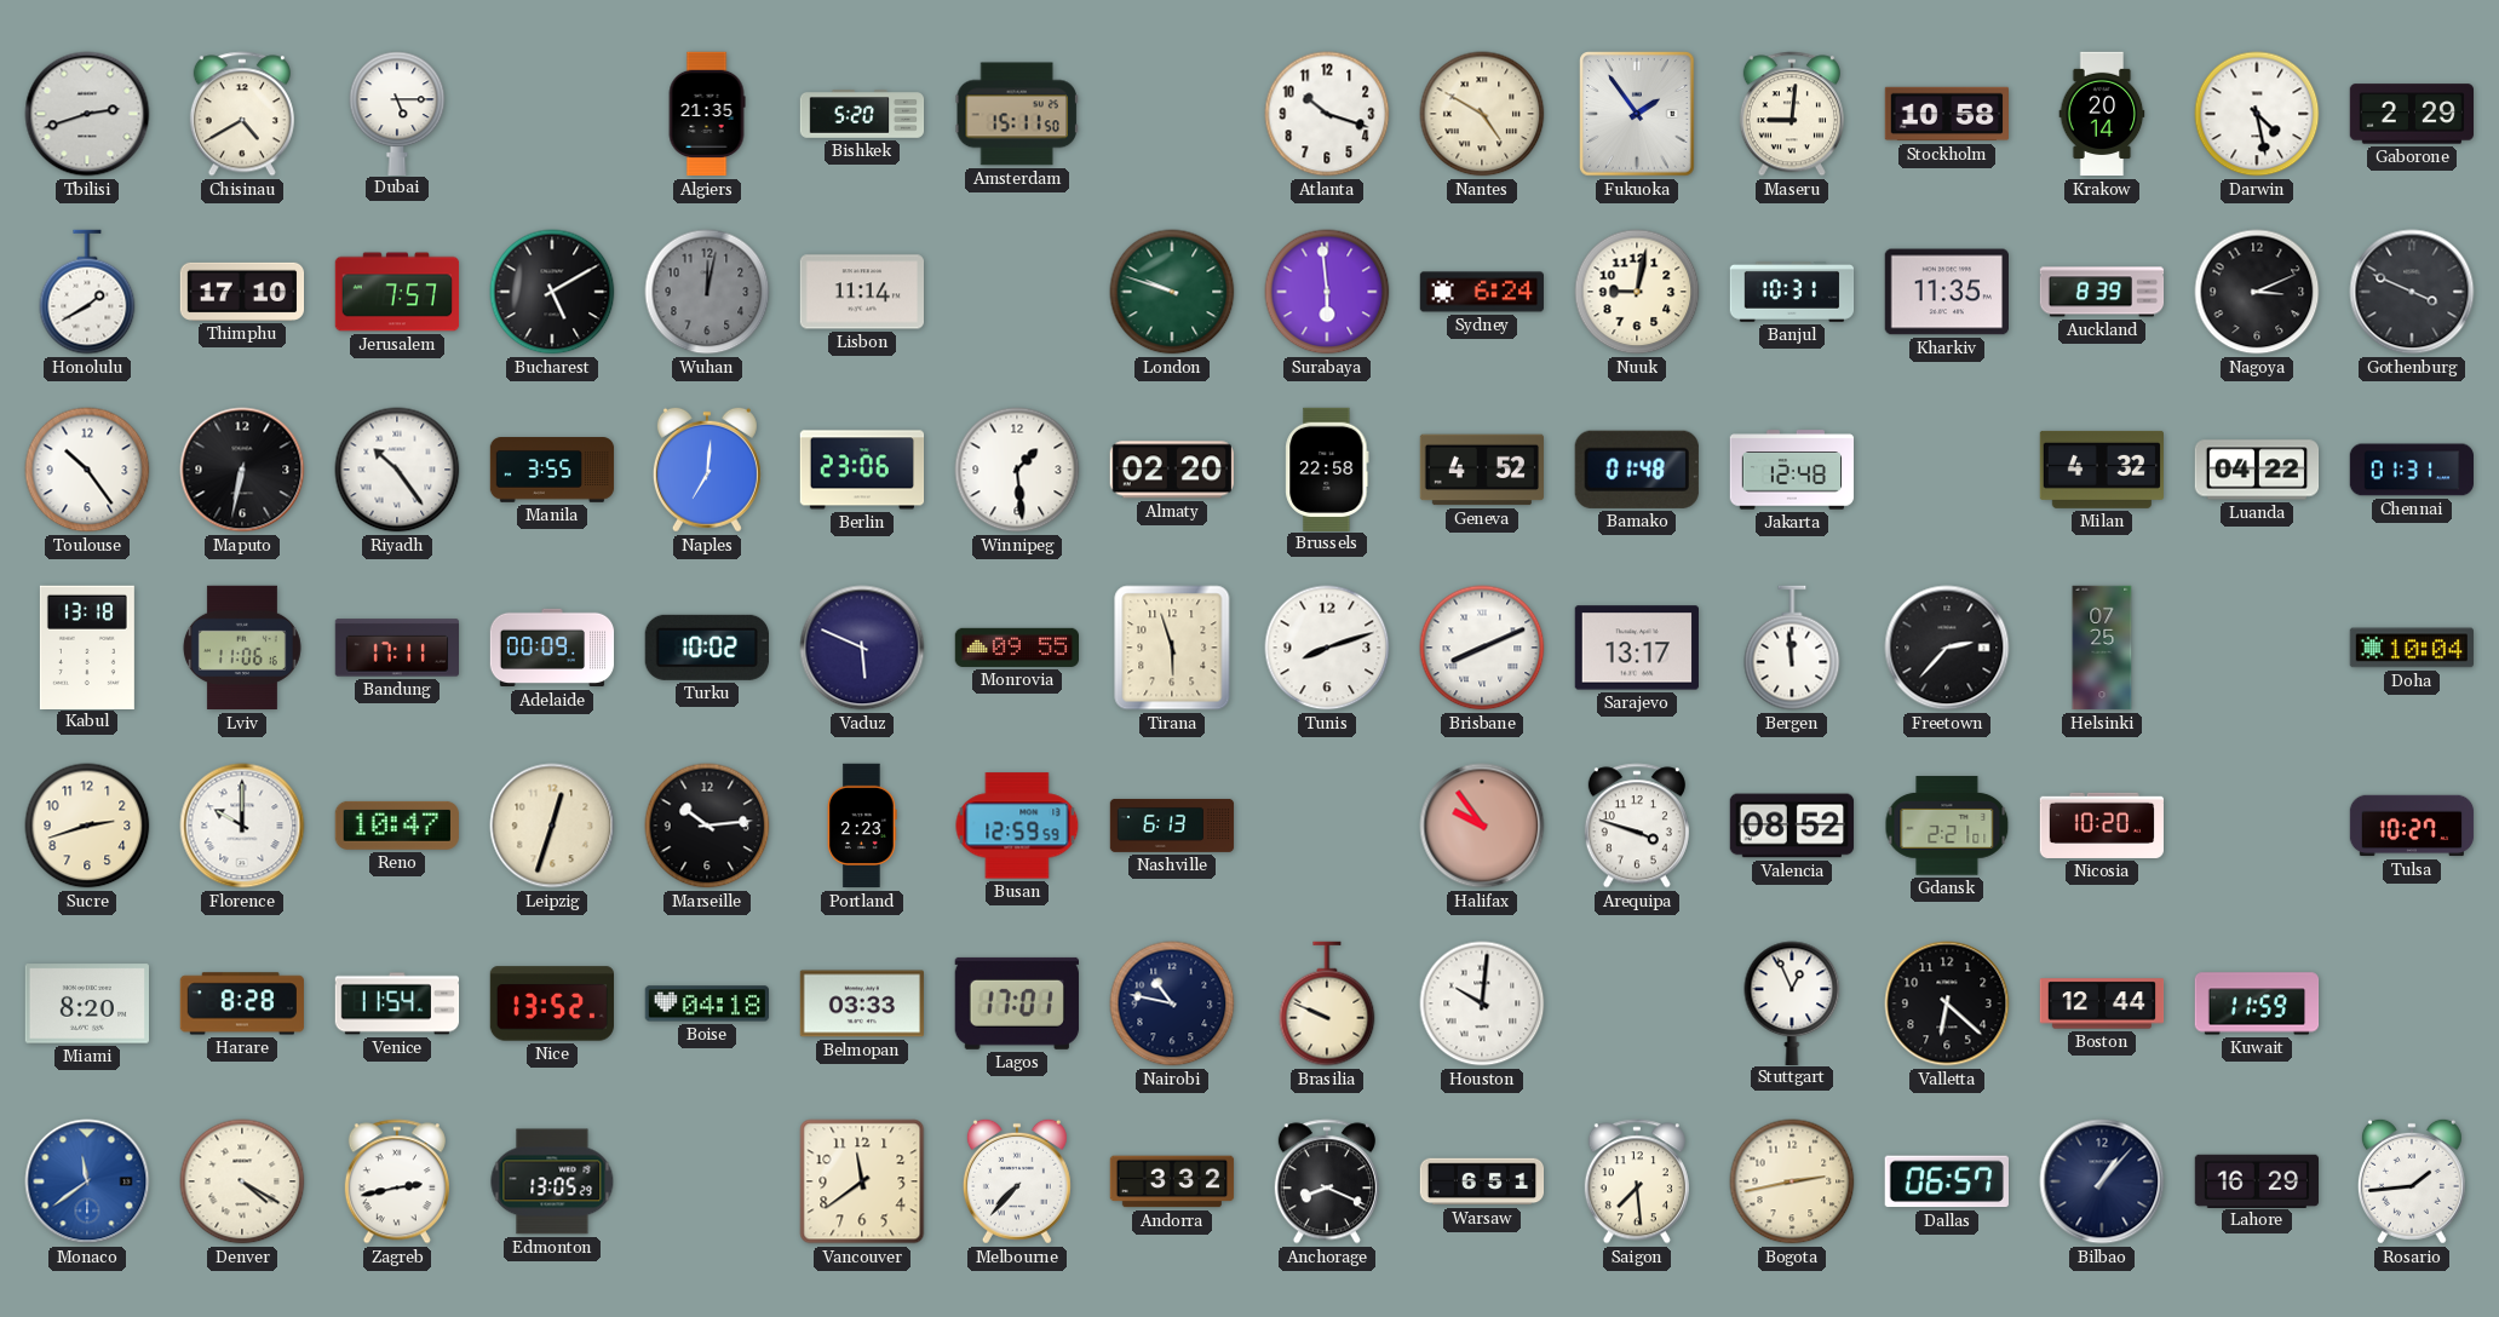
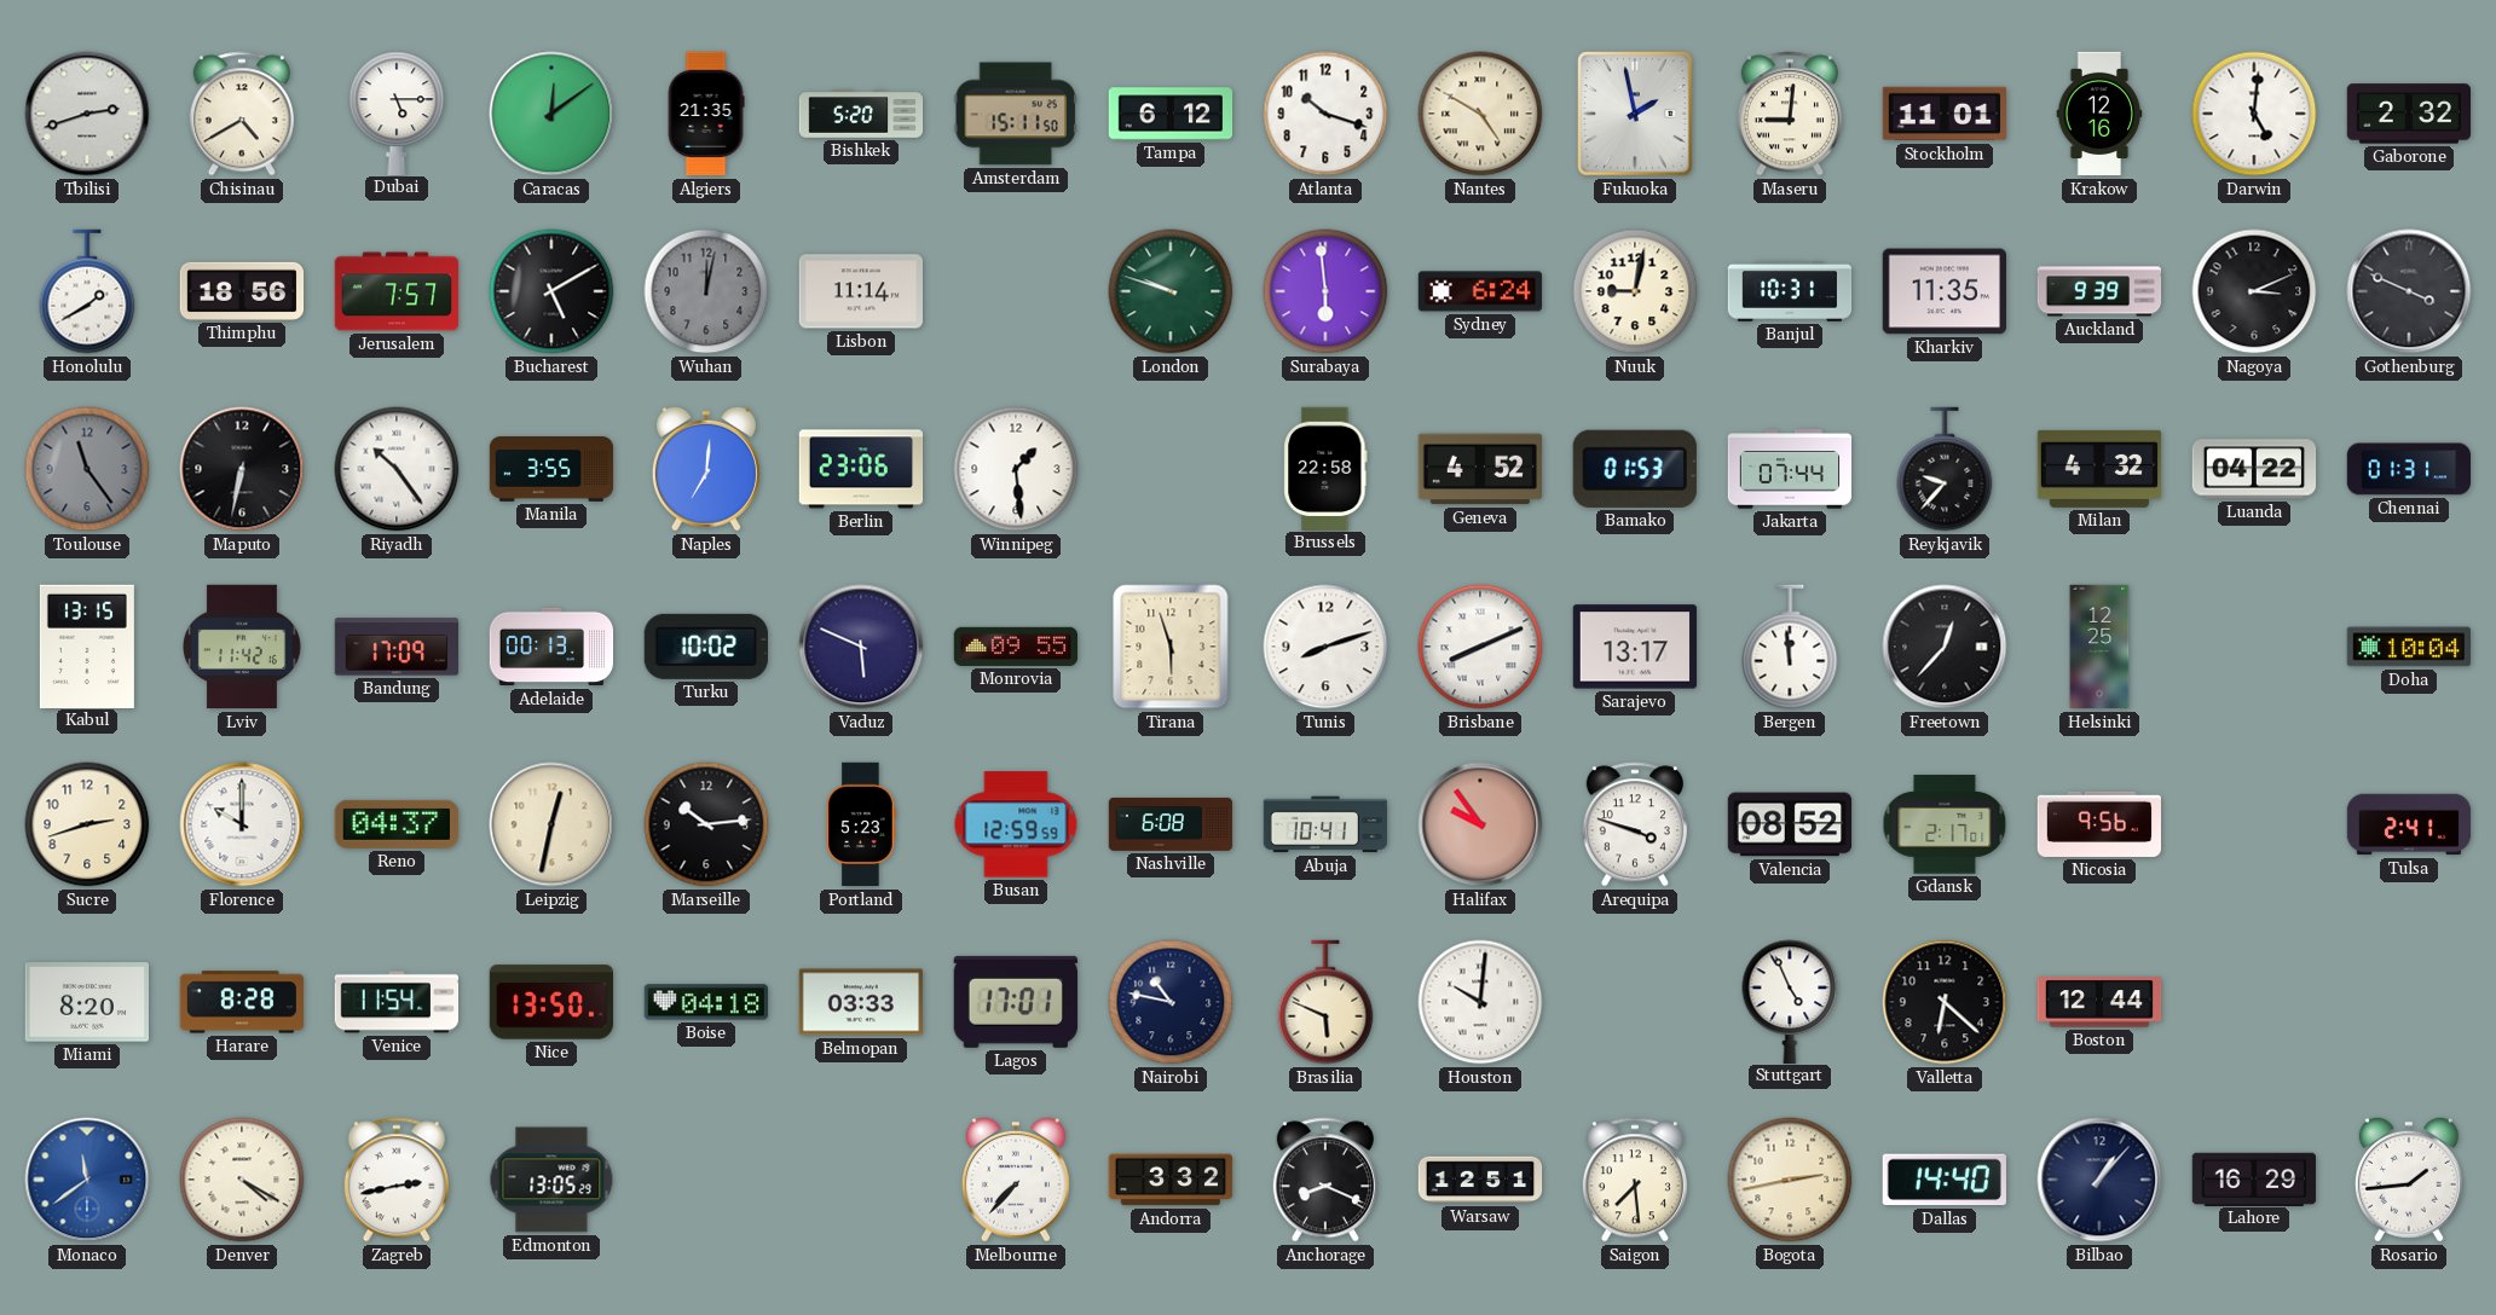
Caracas: none -> 12:09 (551, 114)
Tampa: none -> 6:12 (1171, 114)
Fukuoka: 1:54 -> 1:58 (1635, 114)
Stockholm: 10:58 -> 11:01 (1945, 114)
Krakow: 20:14 -> 12:16 (2099, 114)
Darwin: 4:28 -> 5:01 (2254, 114)
Gaborone: 2:29 -> 2:32 (2409, 114)
Thimphu: 17:10 -> 18:56 (242, 291)
Auckland: 8:39 -> 9:39 (2099, 291)
Toulouse: 10:24 -> 11:24 (87, 469)
Toulouse dial: white -> grey (87, 469)
Almaty: 02:20 -> none (1172, 470)
Bamako: 01:48 -> 01:53 (1635, 469)
Jakarta: 12:48 -> 07:44 (1790, 469)
Reykjavik: none -> 9:37 (1945, 469)
Kabul: 13:18 -> 13:15 (87, 645)
Lviv: 11:06 -> 11:42 (242, 647)
Bandung: 17:11 -> 17:09 (395, 647)
Adelaide: 00:09 -> 00:13 (551, 647)
Freetown: 2:37 -> 12:37 (1945, 647)
Helsinki: 07:25 -> 12:25 (2099, 647)
Reno: 10:47 -> 04:37 (397, 824)
Leipzig: 12:33 -> 12:32 (551, 824)
Portland: 2:23 -> 5:23 (861, 824)
Nashville: 6:13 -> 6:08 (1171, 824)
Abuja: none -> 10:41 (1325, 824)
Gdansk: 2:21 -> 2:17 (1945, 824)
Nicosia: 10:20 -> 9:56 (2098, 824)
Tulsa: 10:27 -> 2:41 (2409, 824)
Nice: 13:52 -> 13:50 (550, 1002)
Brasilia: 9:49 -> 5:49 (1325, 1002)
Stuttgart: 12:56 -> 4:56 (1790, 1001)
Kuwait: 11:59 -> none (2257, 1003)
Vancouver: 11:39 -> none (862, 1181)
Warsaw: 6:51 -> 12:51 (1480, 1180)
Dallas: 06:57 -> 14:40 (1945, 1180)
